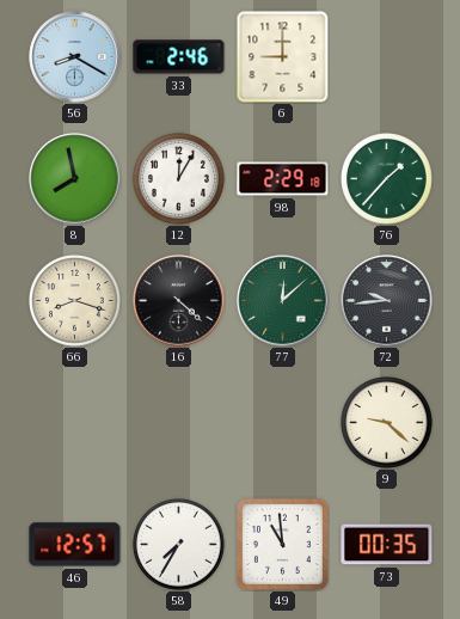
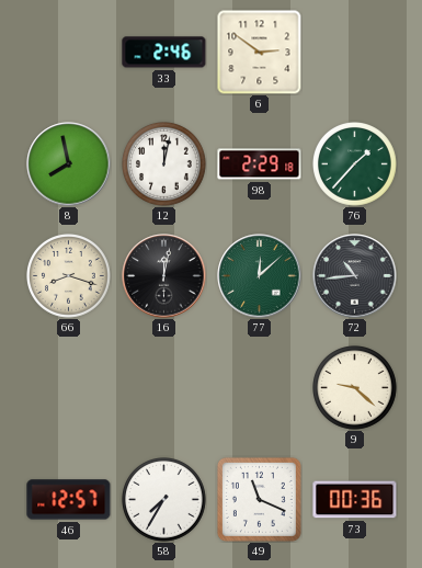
56: 8:20 -> none (75, 57)
6: 9:00 -> 2:51 (259, 52)
12: 12:05 -> 12:02 (164, 164)
16: 4:22 -> 12:02 (164, 276)
72: 9:44 -> 10:44 (355, 276)
49: 10:59 -> 11:19 (259, 499)
73: 00:35 -> 00:36 (355, 500)
